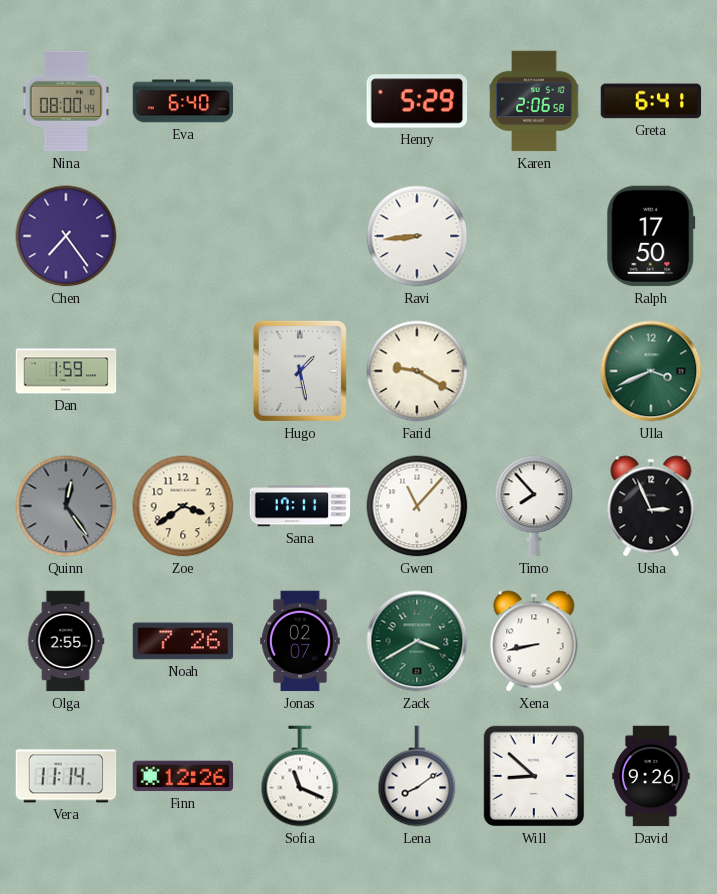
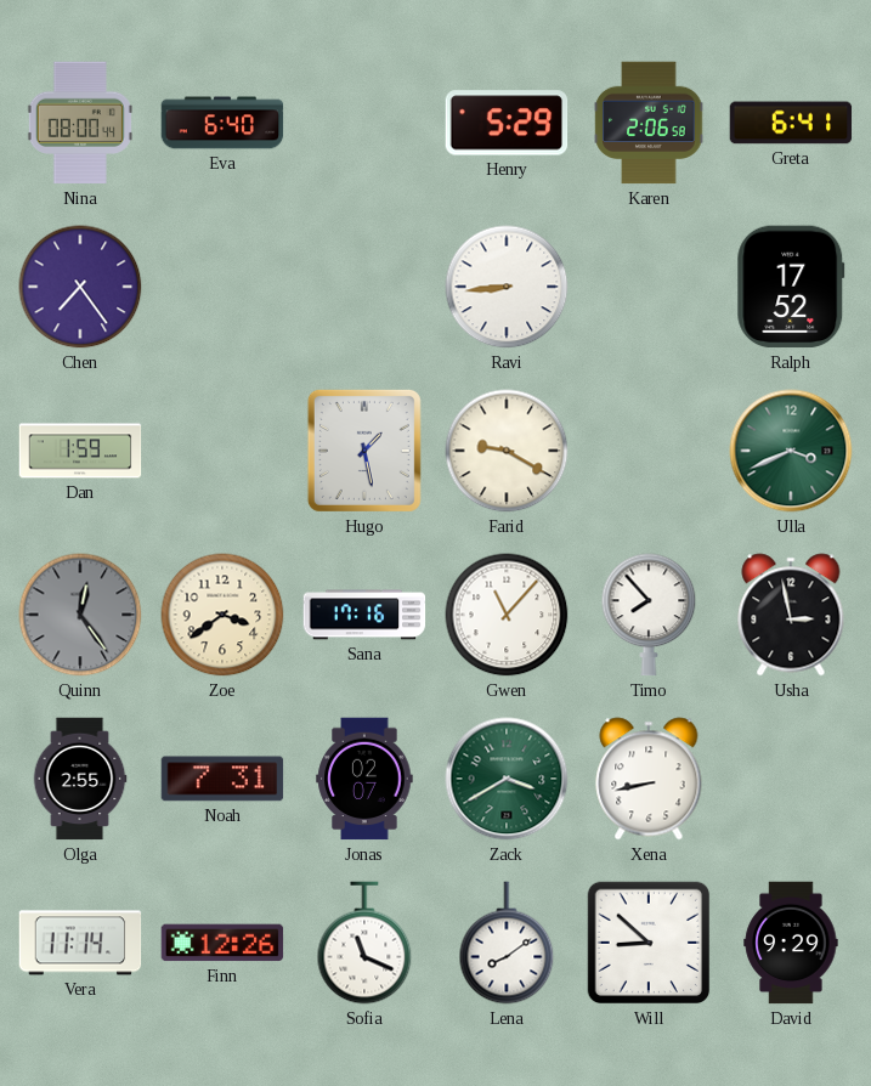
Ralph: 17:50 -> 17:52 (791, 287)
Sana: 17:11 -> 17:16 (364, 615)
Usha: 2:56 -> 2:58 (791, 615)
Noah: 7:26 -> 7:31 (222, 779)
David: 9:26 -> 9:29 (791, 943)
